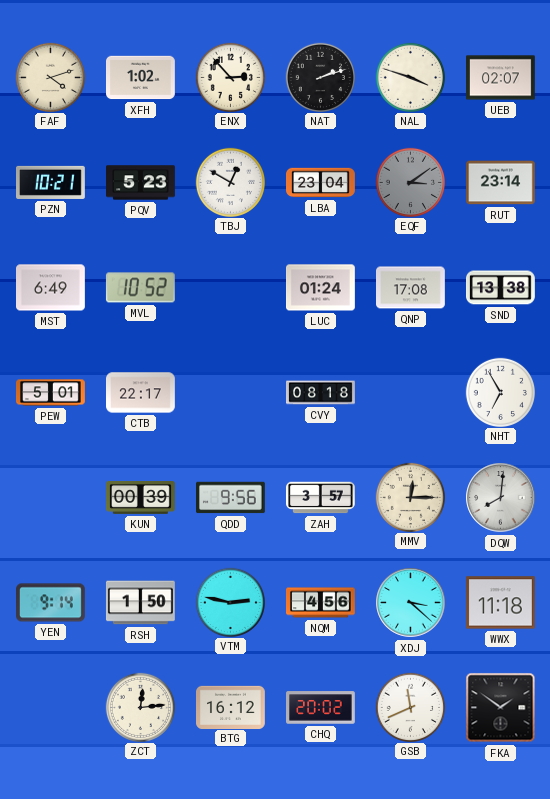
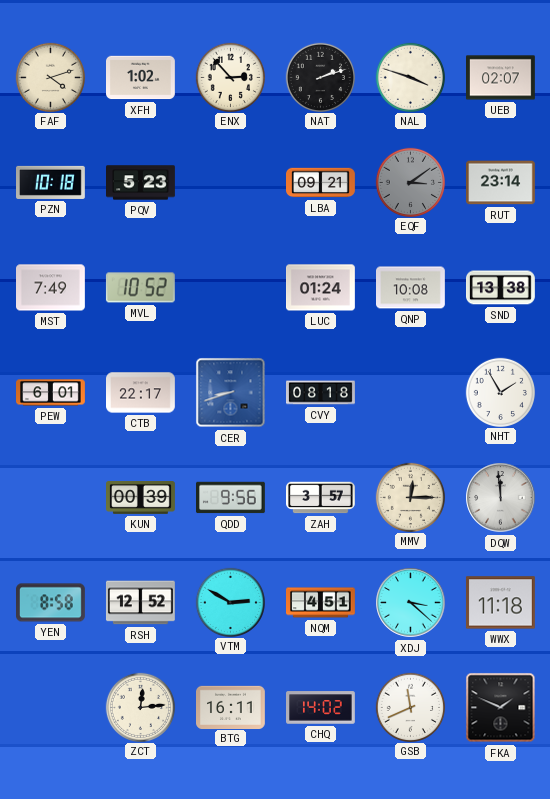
PZN: 10:21 -> 10:18 (51, 182)
TBJ: 12:50 -> none (230, 182)
LBA: 23:04 -> 09:21 (321, 183)
MST: 6:49 -> 7:49 (51, 288)
QNP: 17:08 -> 10:08 (411, 288)
PEW: 5:01 -> 6:01 (51, 393)
CER: none -> 8:42 (231, 393)
NHT: 6:55 -> 1:55 (500, 392)
DQW: 8:01 -> 11:59 (501, 498)
YEN: 9:14 -> 8:58 (51, 603)
RSH: 1:50 -> 12:52 (140, 603)
VTM: 2:47 -> 2:50 (230, 602)
NQM: 4:56 -> 4:51 (321, 603)
BTG: 16:12 -> 16:11 (231, 707)
CHQ: 20:02 -> 14:02 (321, 708)
FKA: 1:51 -> 1:49 (501, 708)
